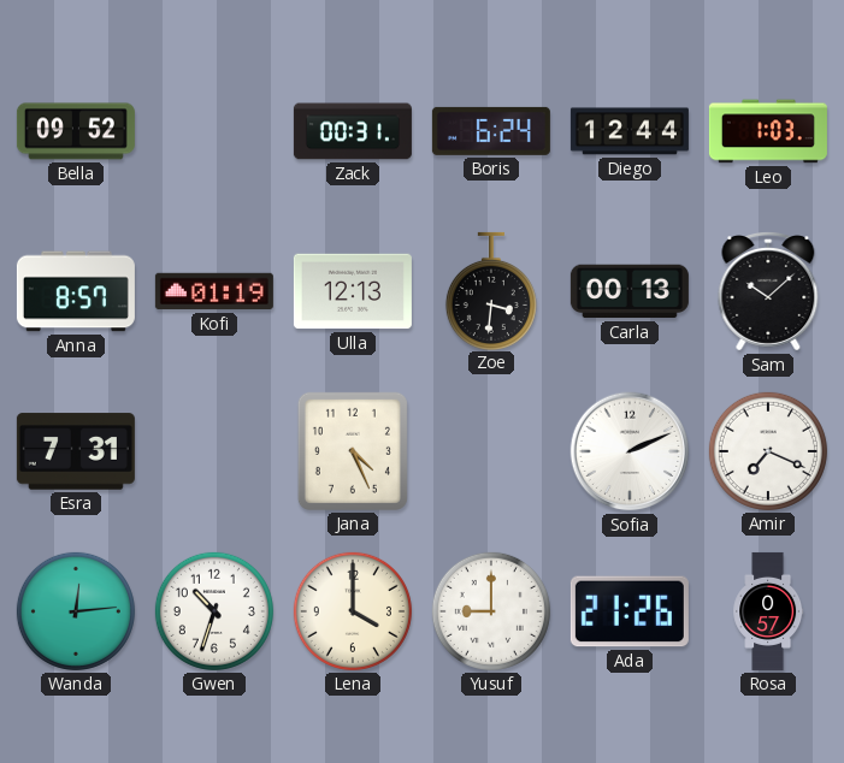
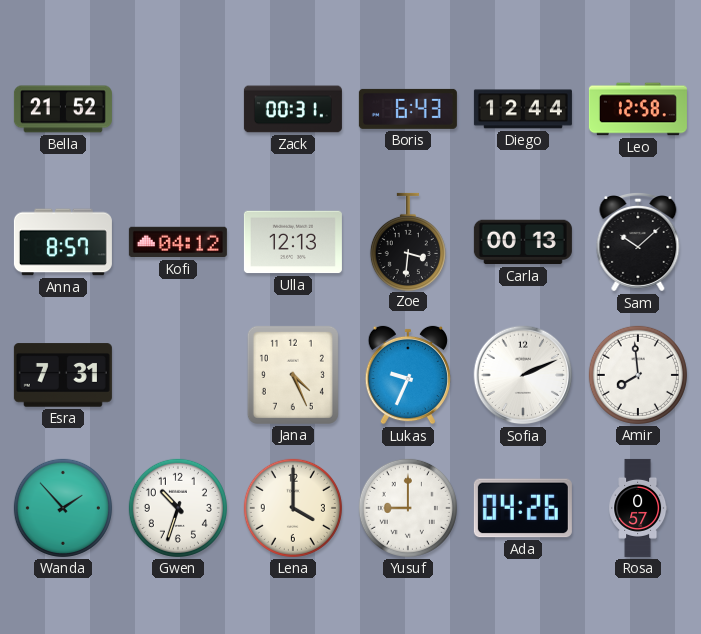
Bella: 09:52 -> 21:52 (63, 109)
Boris: 6:24 -> 6:43 (408, 109)
Leo: 1:03 -> 12:58 (638, 109)
Kofi: 01:19 -> 04:12 (178, 242)
Lukas: none -> 9:34 (407, 375)
Amir: 7:19 -> 7:59 (638, 375)
Wanda: 12:14 -> 1:53 (63, 508)
Ada: 21:26 -> 04:26 (523, 508)
